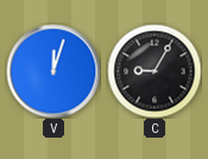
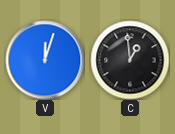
C: 9:05 -> 12:59 (130, 60)
